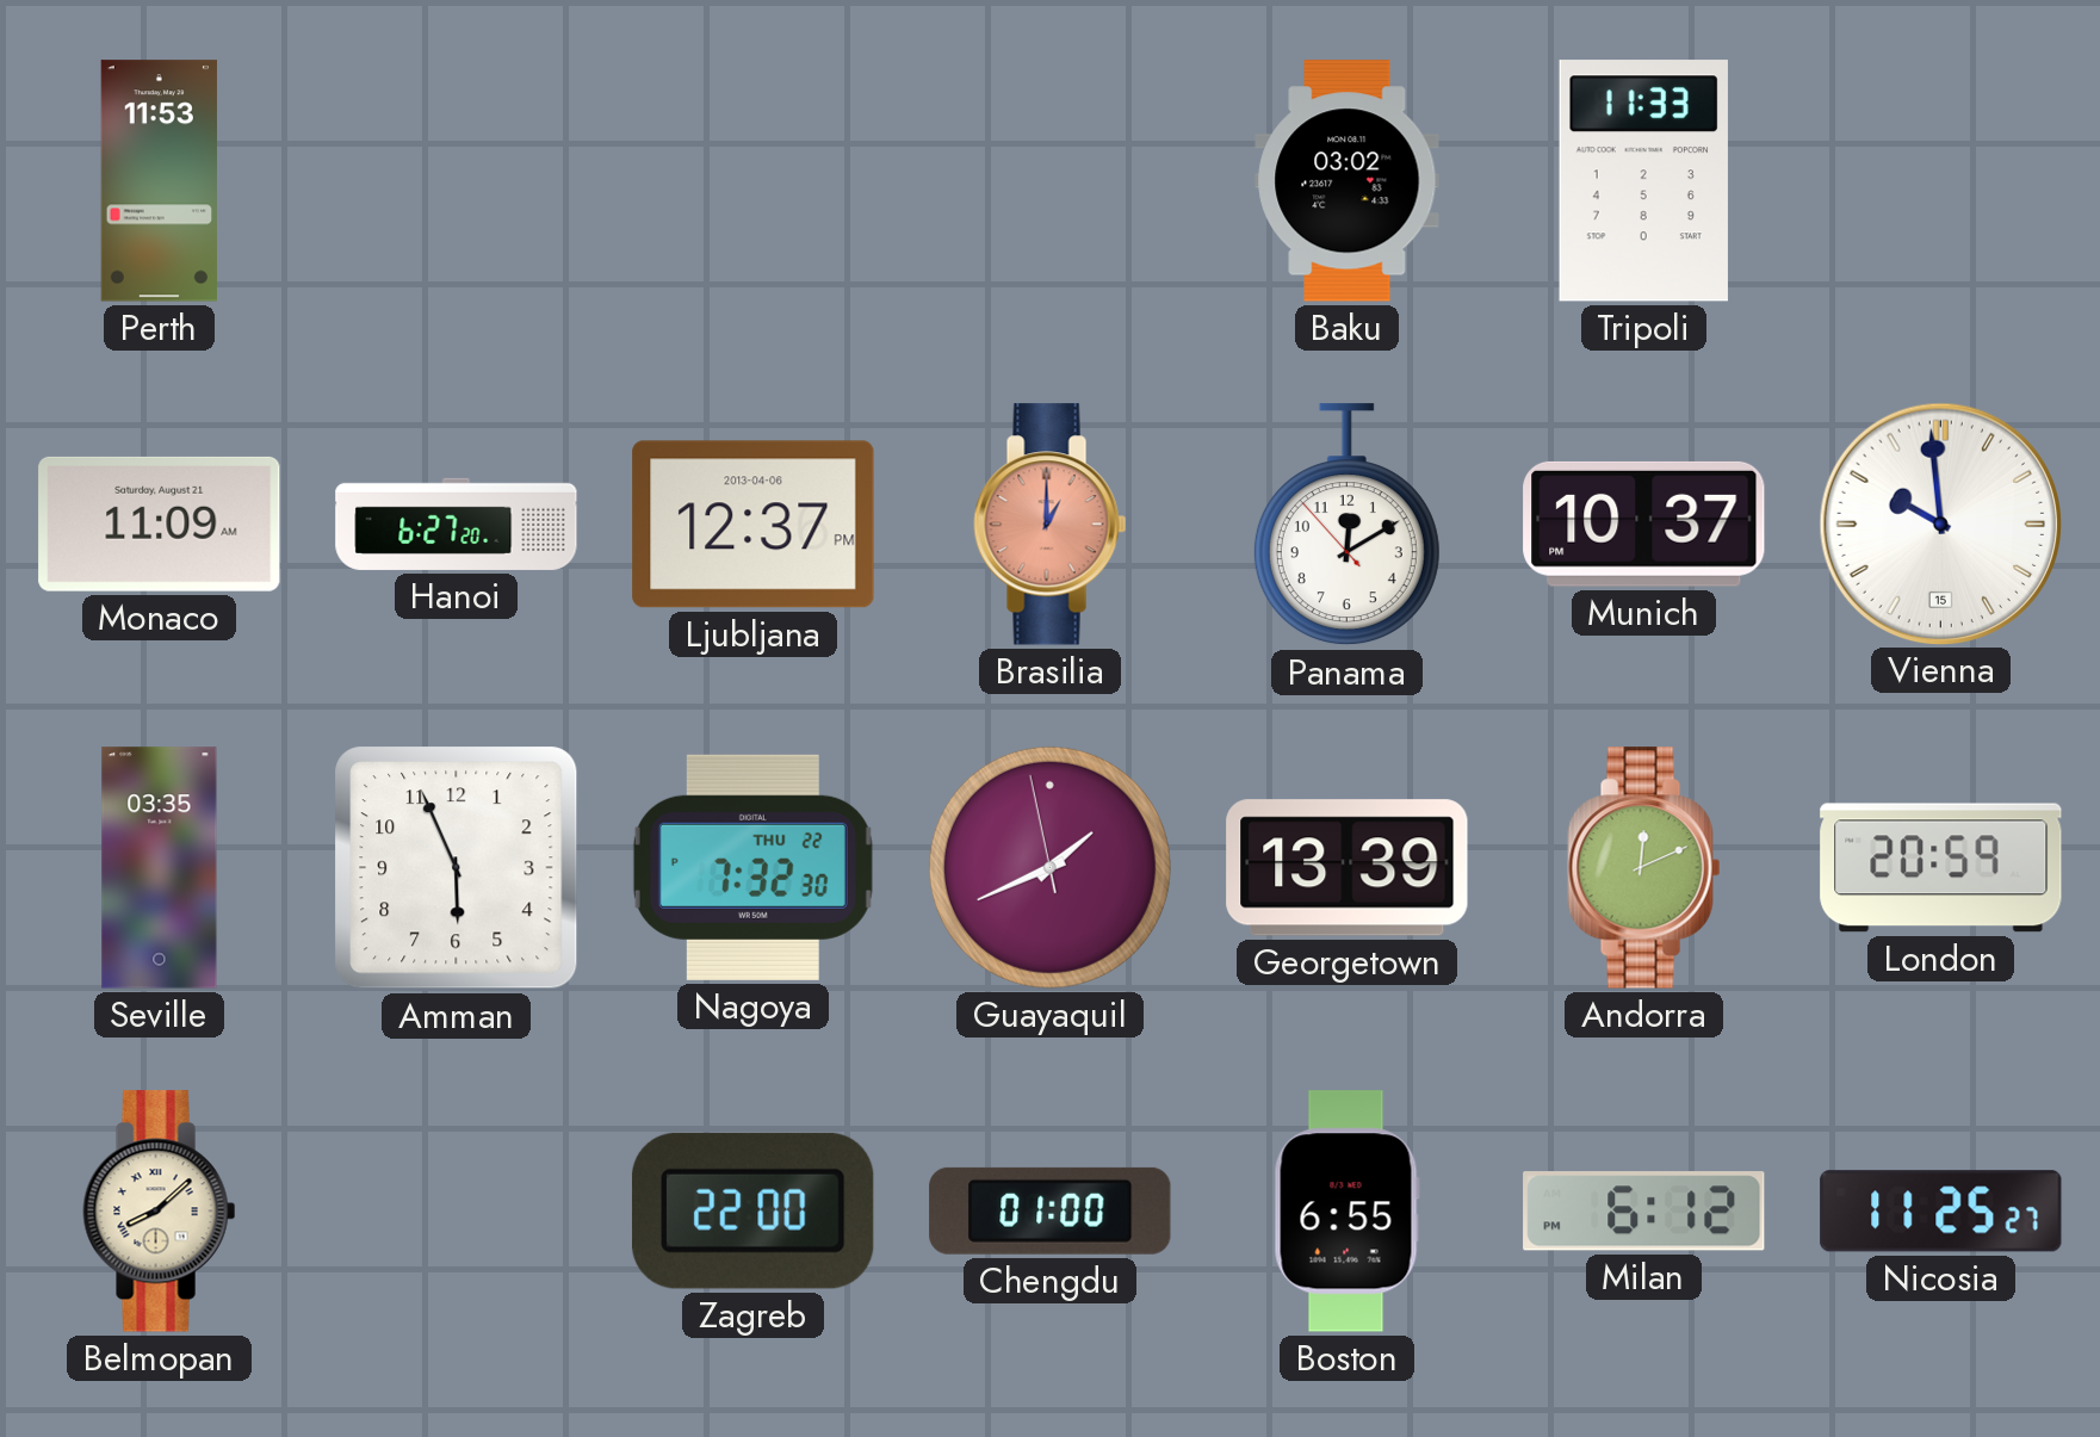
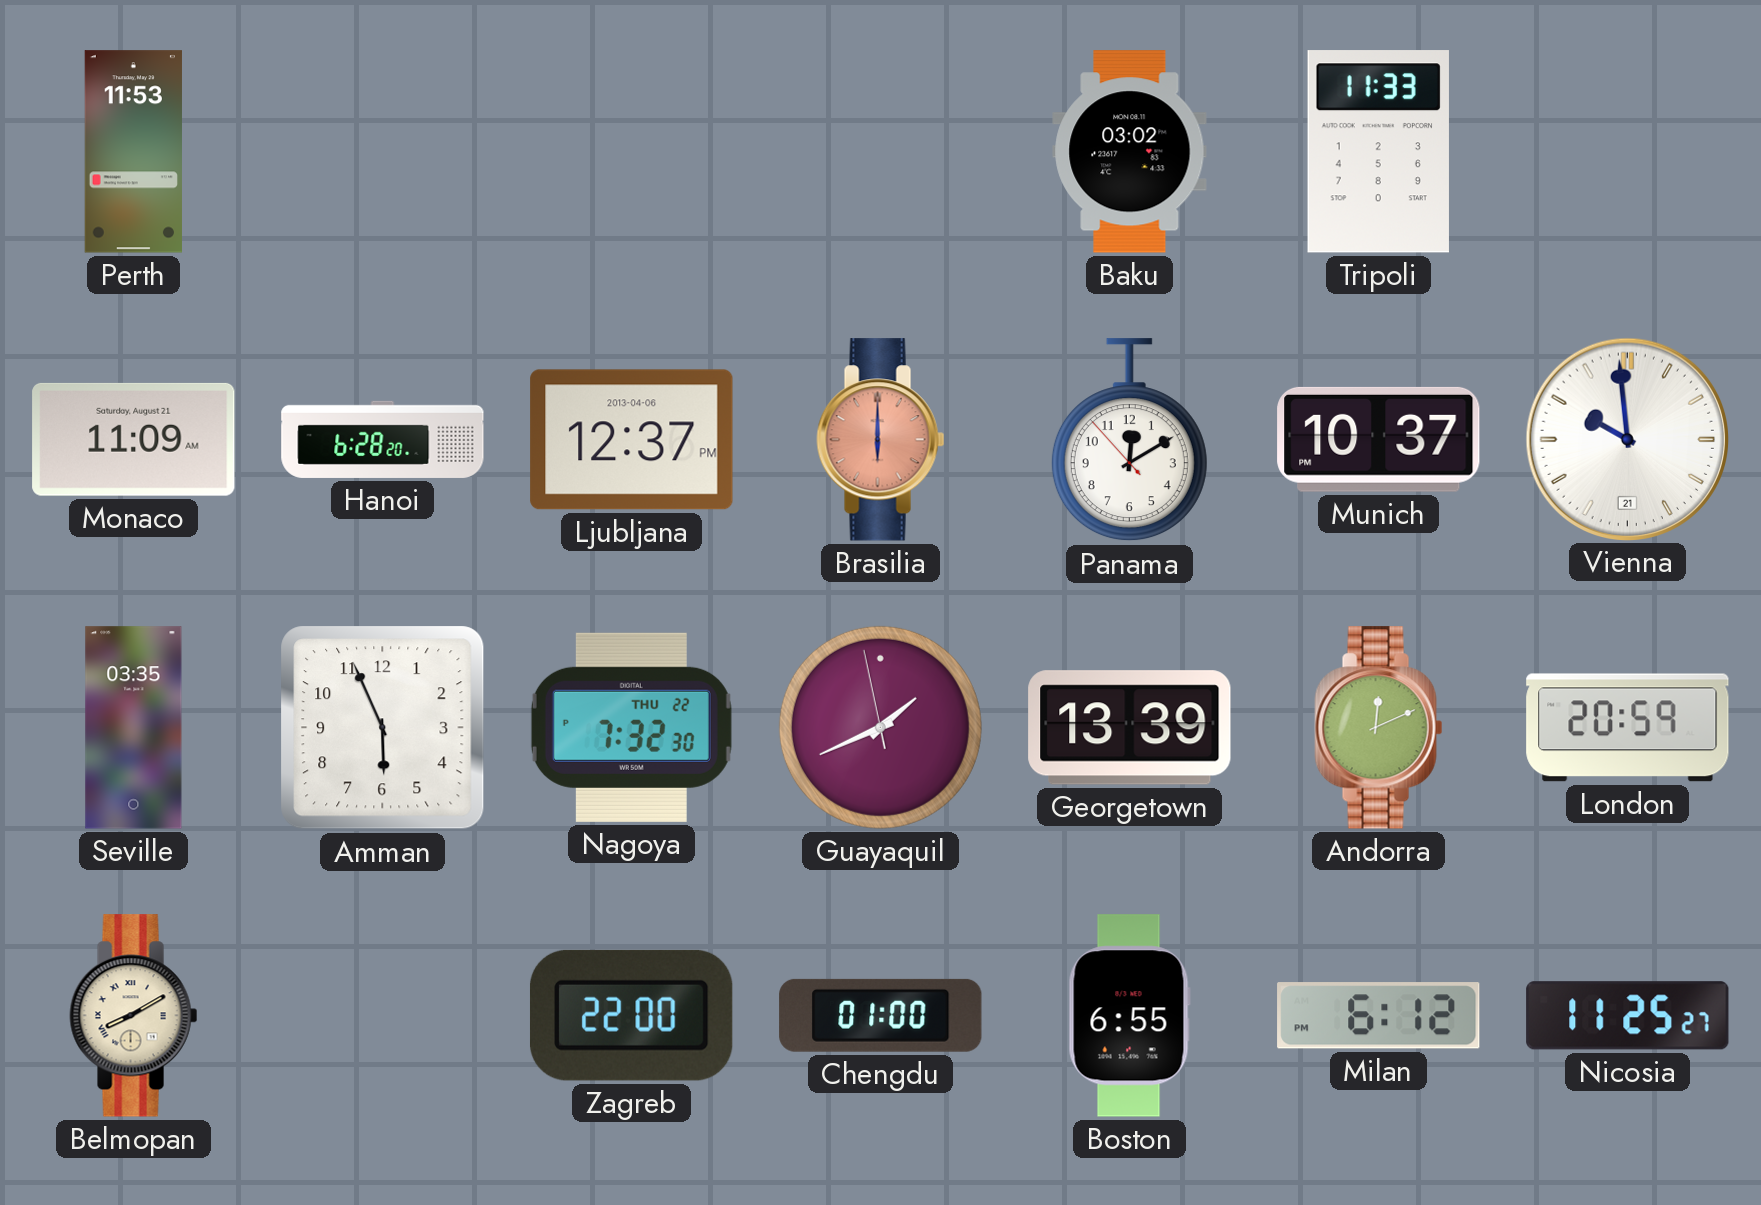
Hanoi: 6:27 -> 6:28 (383, 439)
Brasilia: 1:00 -> 6:00 (881, 440)
Vienna date: 15 -> 21 (1627, 439)
Belmopan: 8:08 -> 8:10 (134, 1016)
